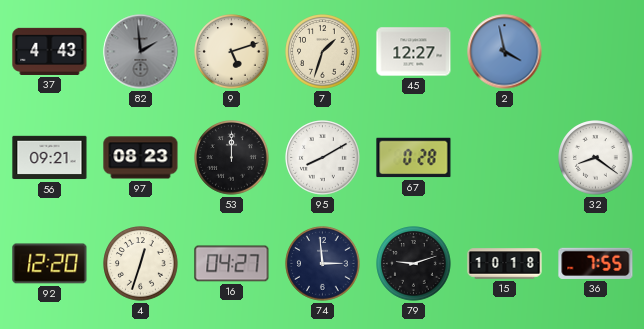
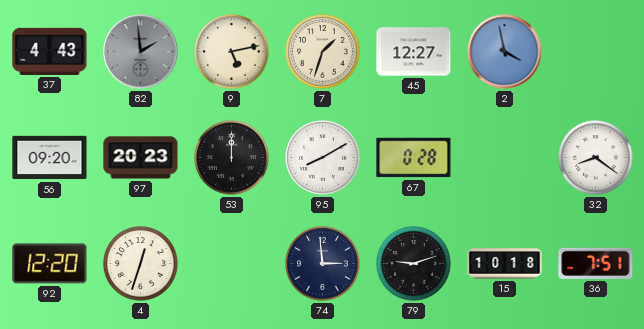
9: 5:12 -> 5:13 (232, 52)
56: 09:21 -> 09:20 (50, 158)
97: 08:23 -> 20:23 (141, 158)
16: 04:27 -> none (232, 264)
36: 7:55 -> 7:51 (596, 263)
